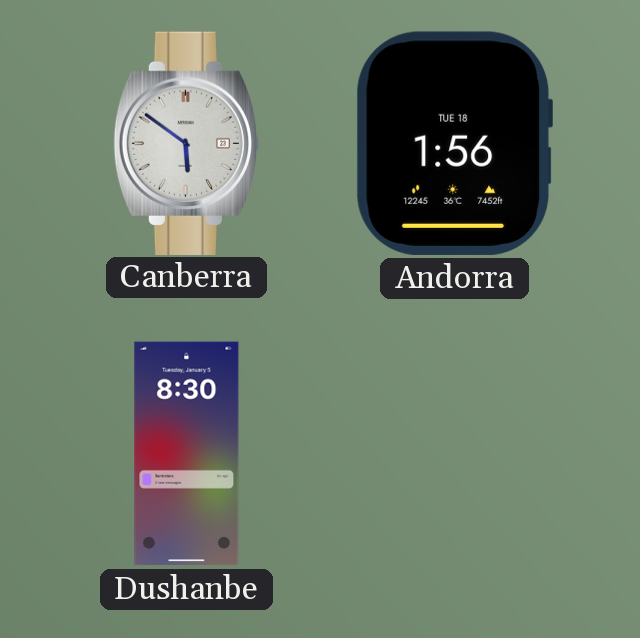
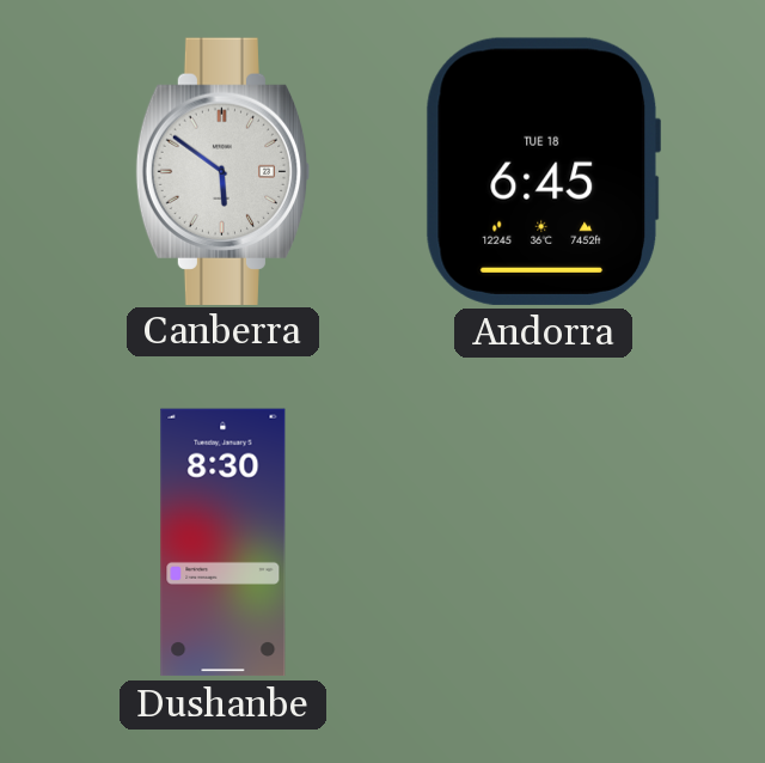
Andorra: 1:56 -> 6:45 (543, 171)
